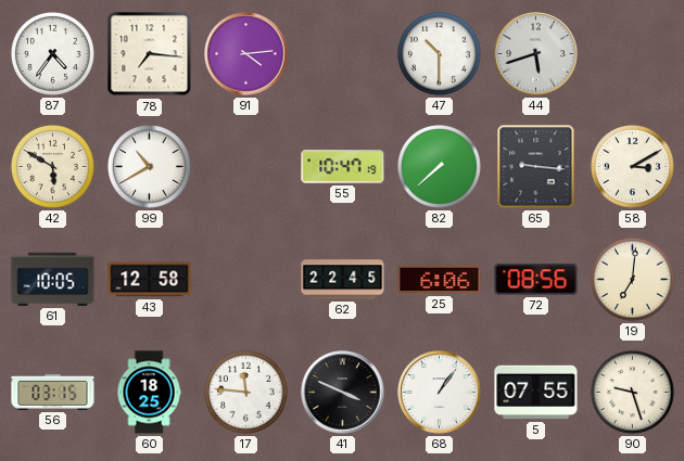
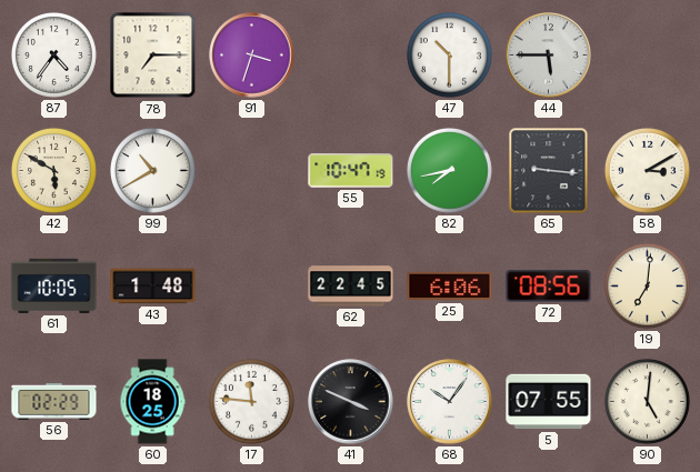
78: 7:16 -> 7:15 (153, 56)
91: 4:14 -> 3:33 (252, 56)
44: 5:42 -> 5:45 (549, 56)
82: 7:38 -> 7:43 (449, 170)
43: 12:58 -> 1:48 (153, 287)
56: 03:15 -> 02:29 (54, 402)
68: 1:06 -> 10:06 (450, 402)
90: 9:27 -> 5:01 (647, 401)
